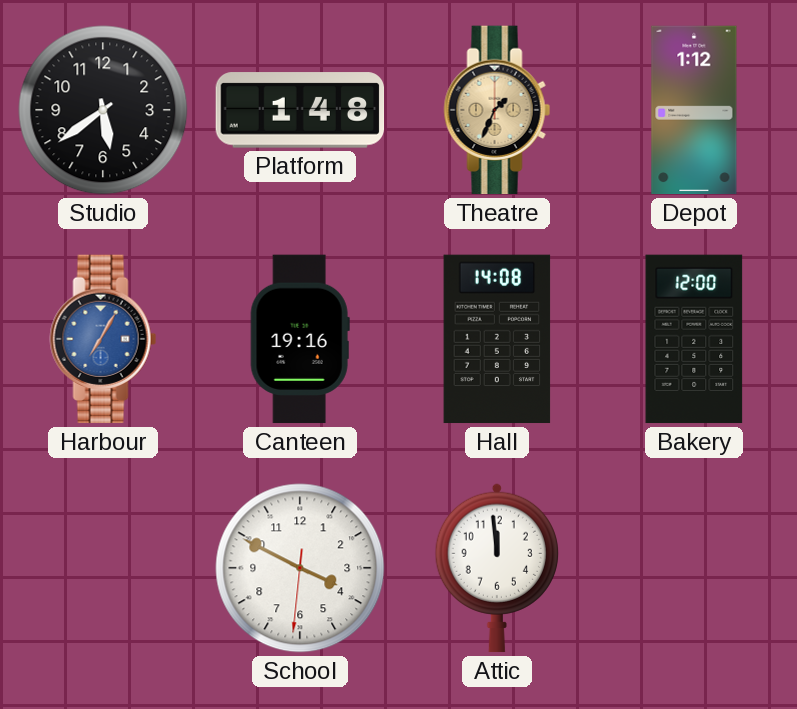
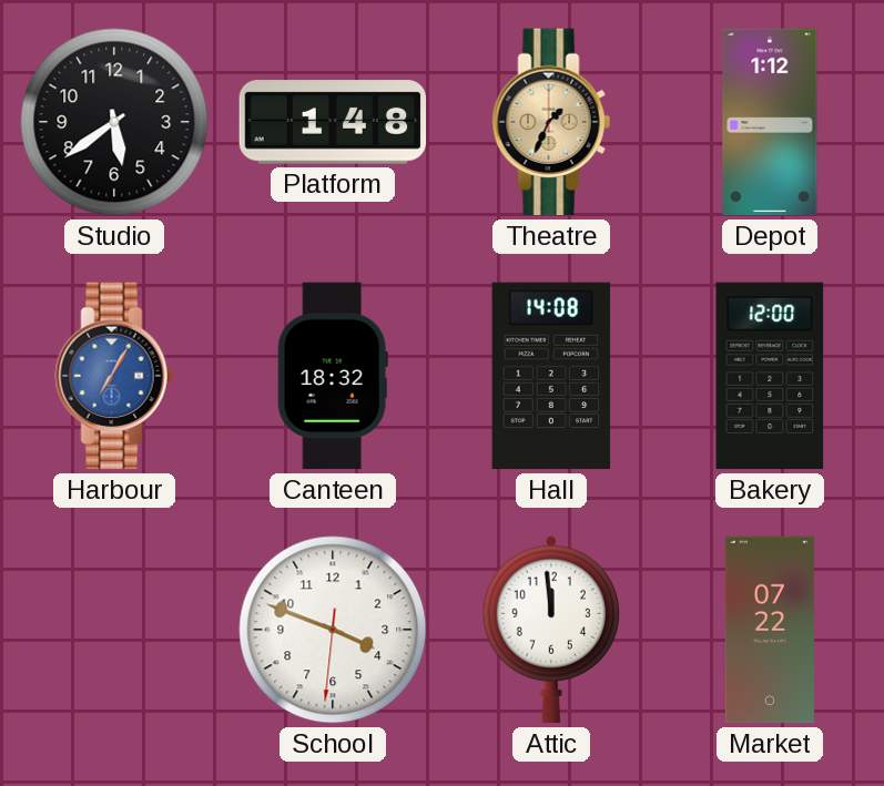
Canteen: 19:16 -> 18:32 (333, 376)
School: 3:49 -> 3:48 (333, 630)
Market: none -> 07:22 (770, 630)
